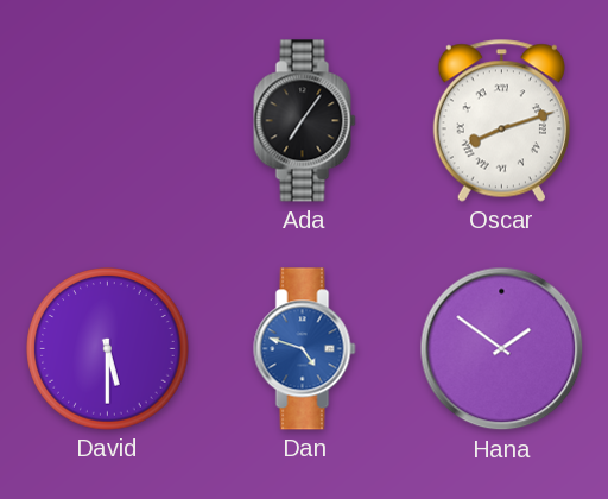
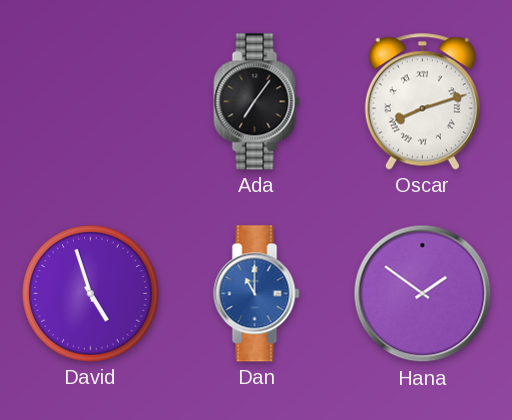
David: 5:30 -> 4:57 (91, 294)
Dan: 4:48 -> 11:00 (257, 294)
